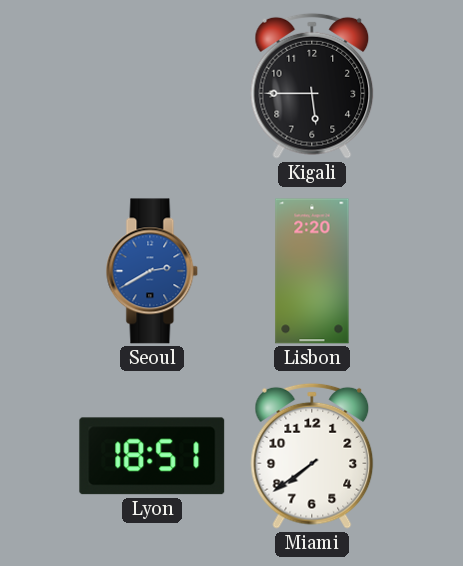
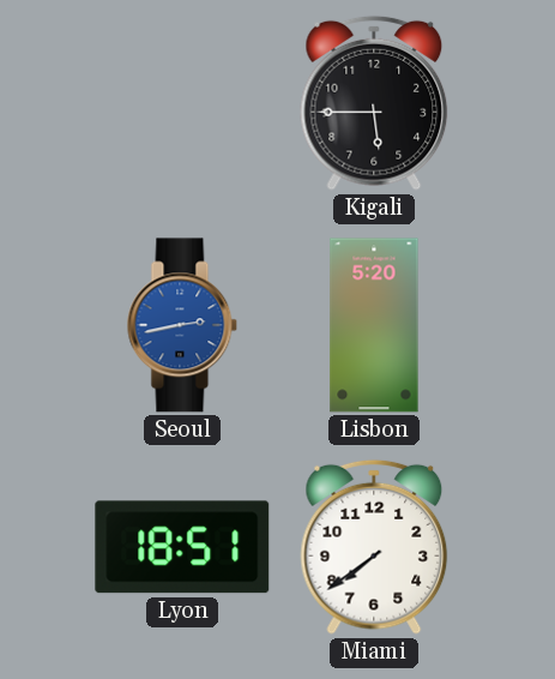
Seoul: 2:40 -> 2:43 (182, 325)
Lisbon: 2:20 -> 5:20 (374, 325)
